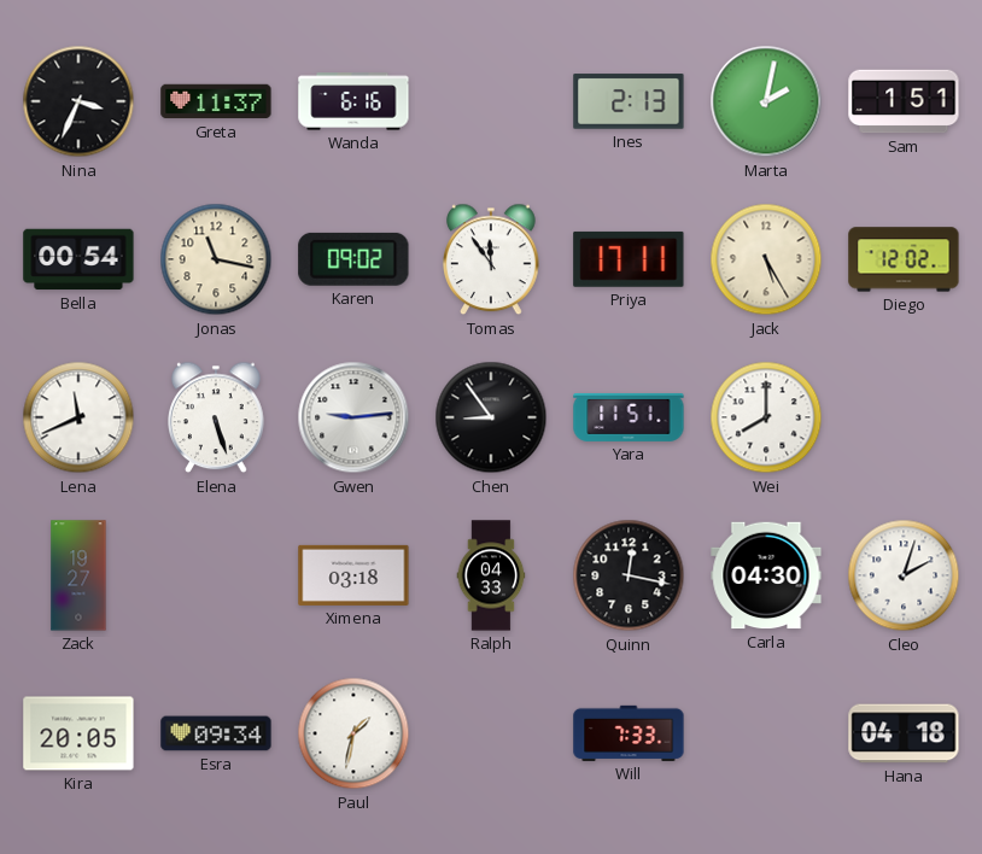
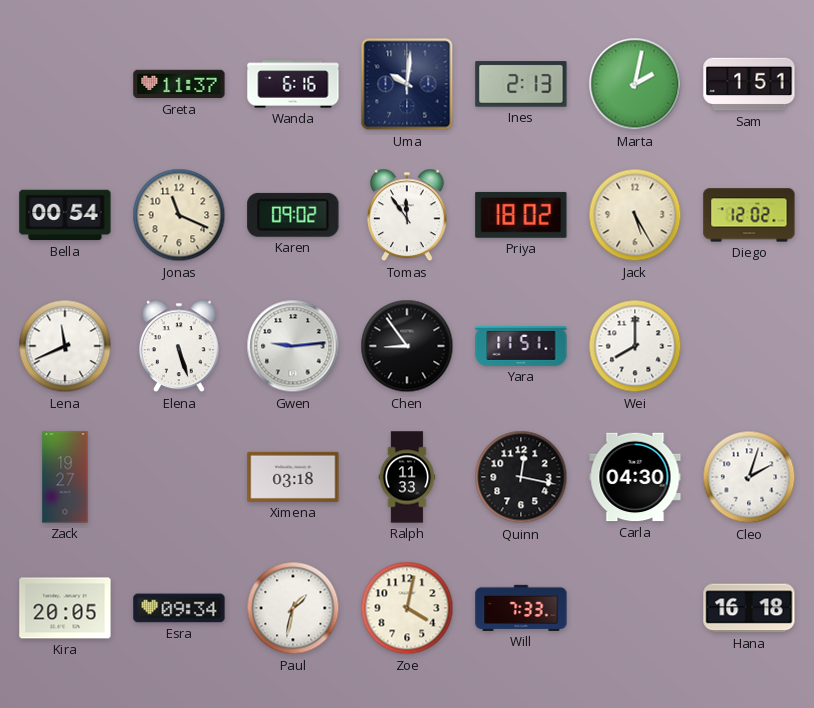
Nina: 3:34 -> none (78, 101)
Uma: none -> 10:01 (407, 84)
Jonas: 11:17 -> 11:19 (179, 215)
Priya: 17:11 -> 18:02 (521, 215)
Ralph: 04:33 -> 11:33 (407, 477)
Zoe: none -> 4:02 (407, 608)
Hana: 04:18 -> 16:18 (749, 608)
